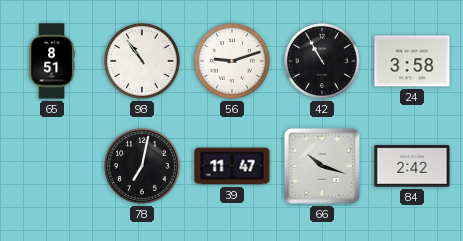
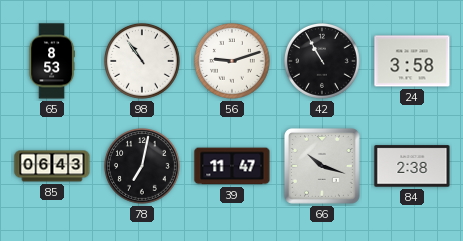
65: 8:51 -> 8:53 (52, 61)
85: none -> 06:43 (52, 166)
84: 2:42 -> 2:38 (412, 166)
